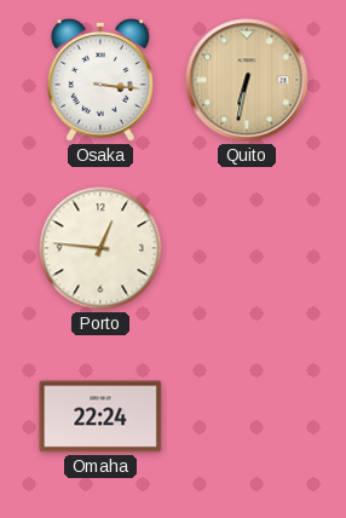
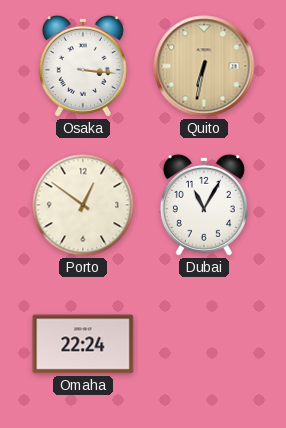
Porto: 12:46 -> 12:51 (83, 205)
Dubai: none -> 11:05 (204, 205)
